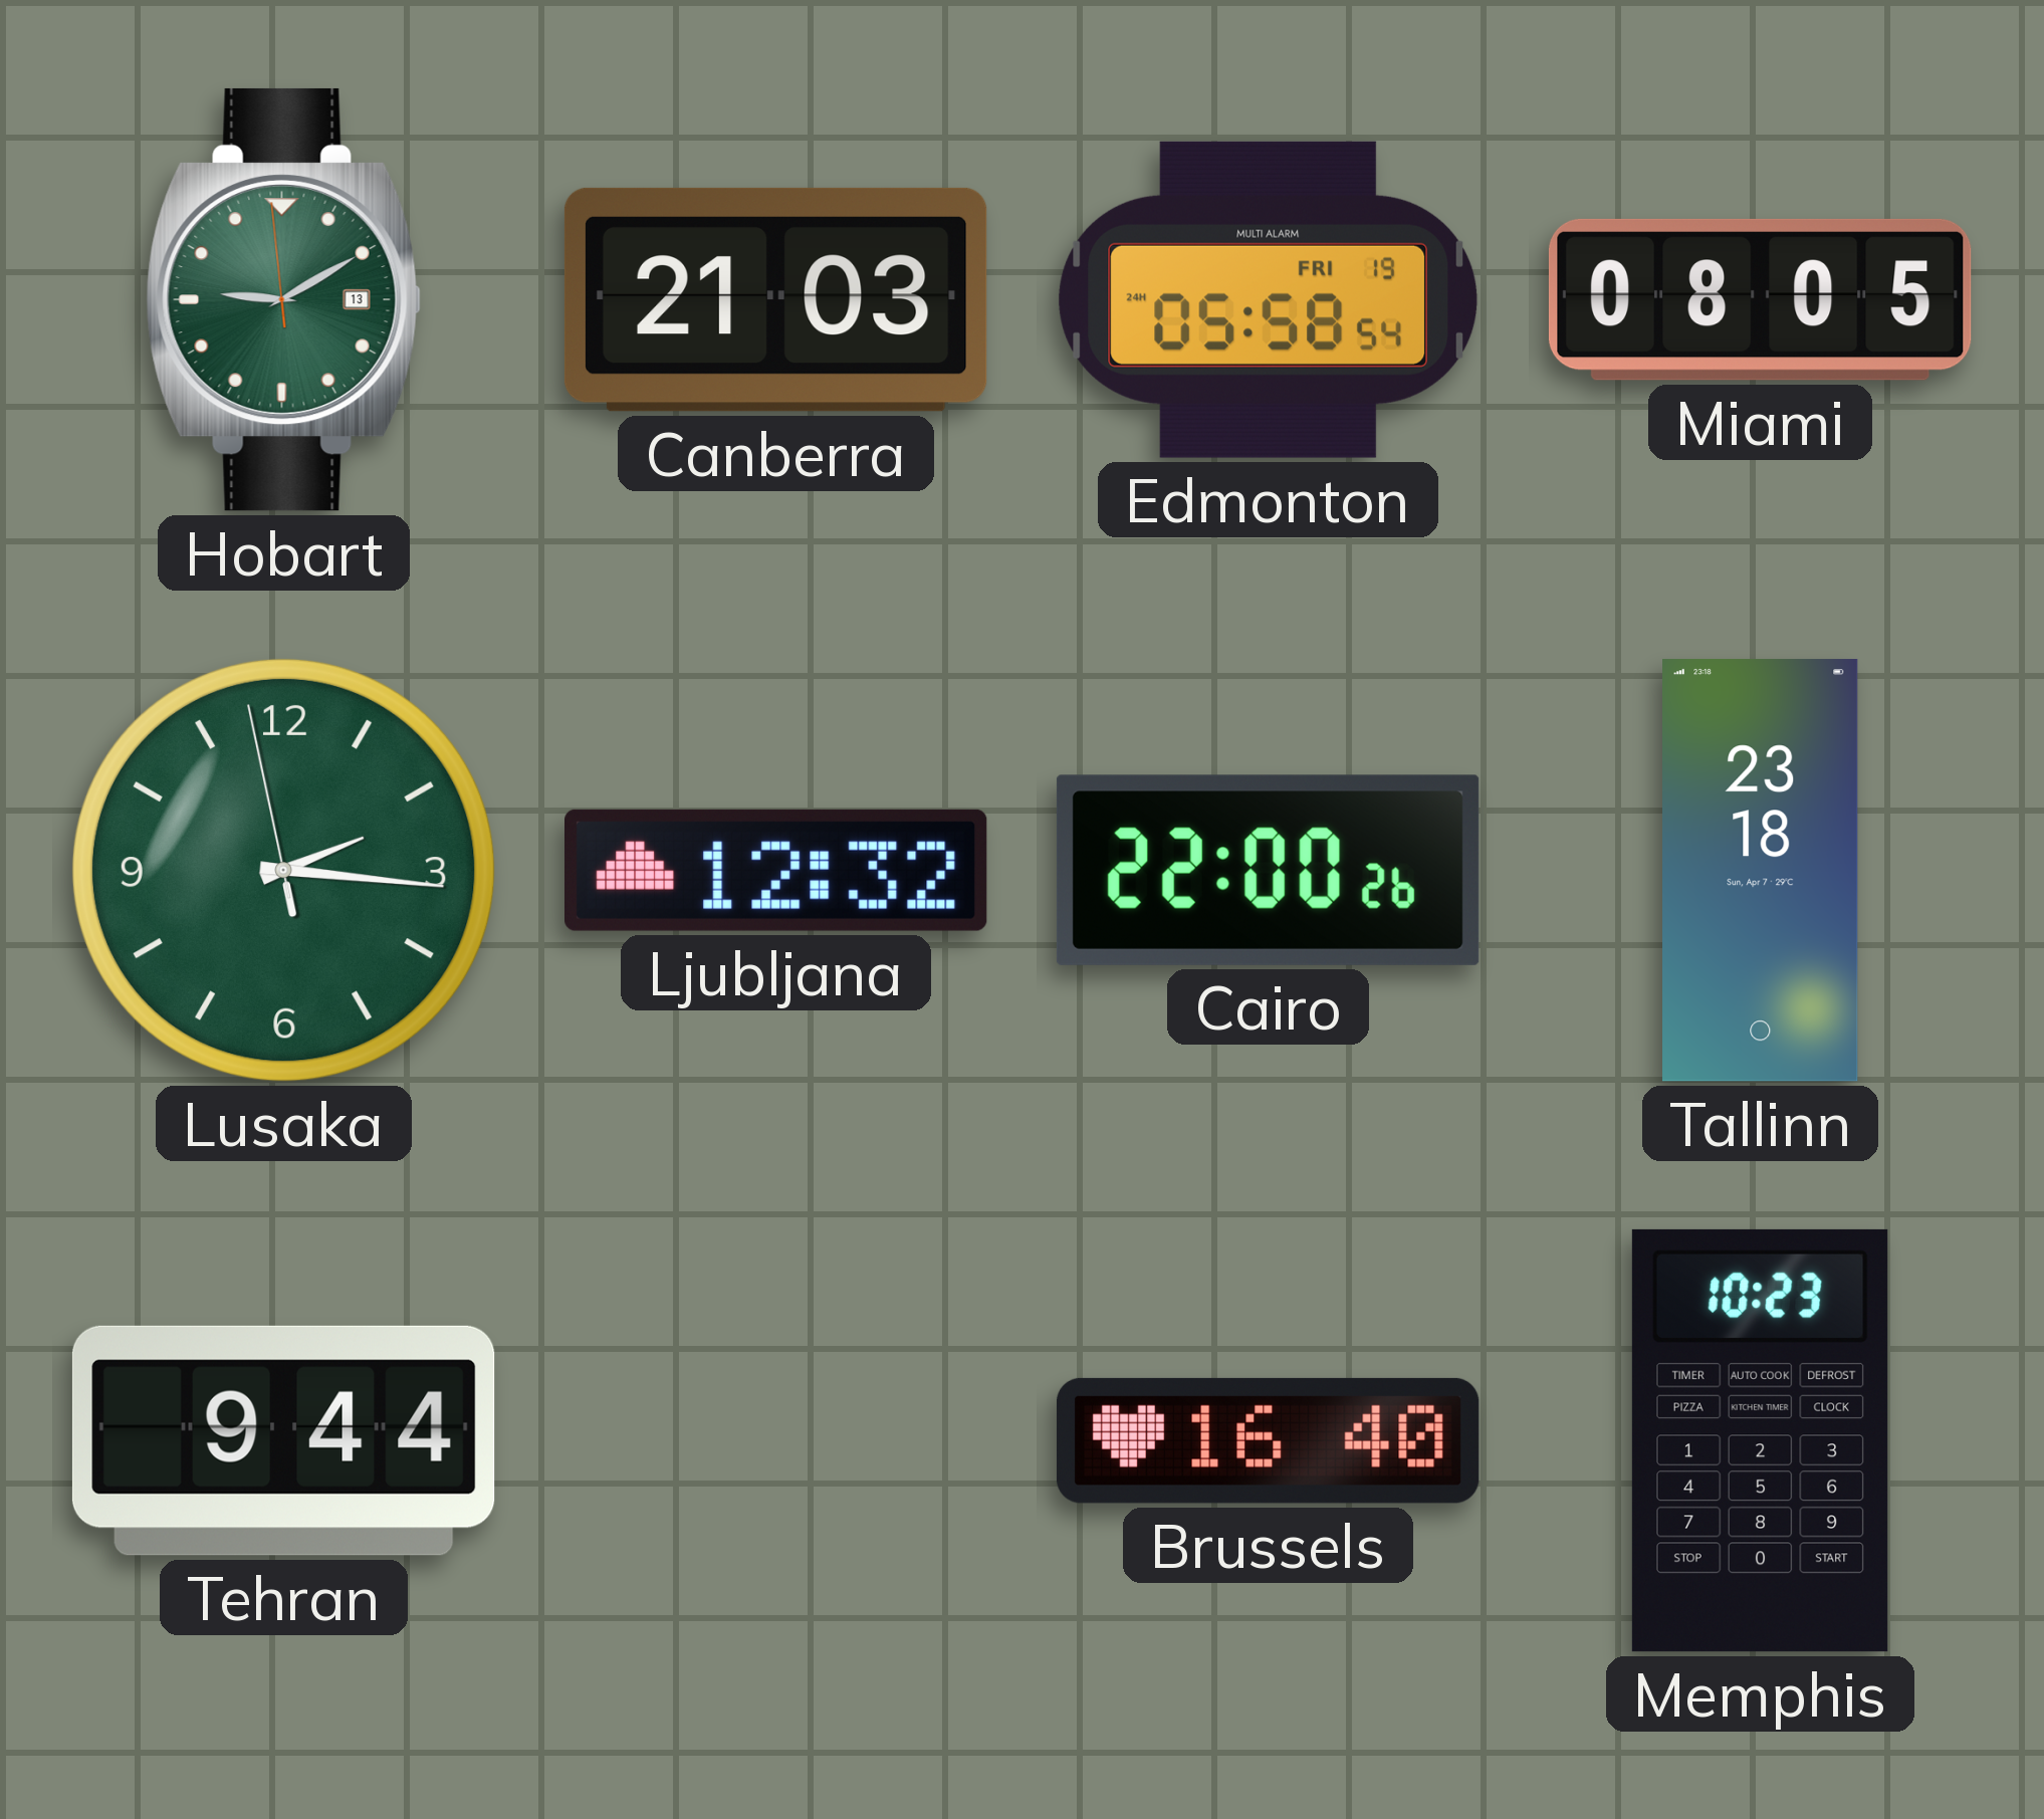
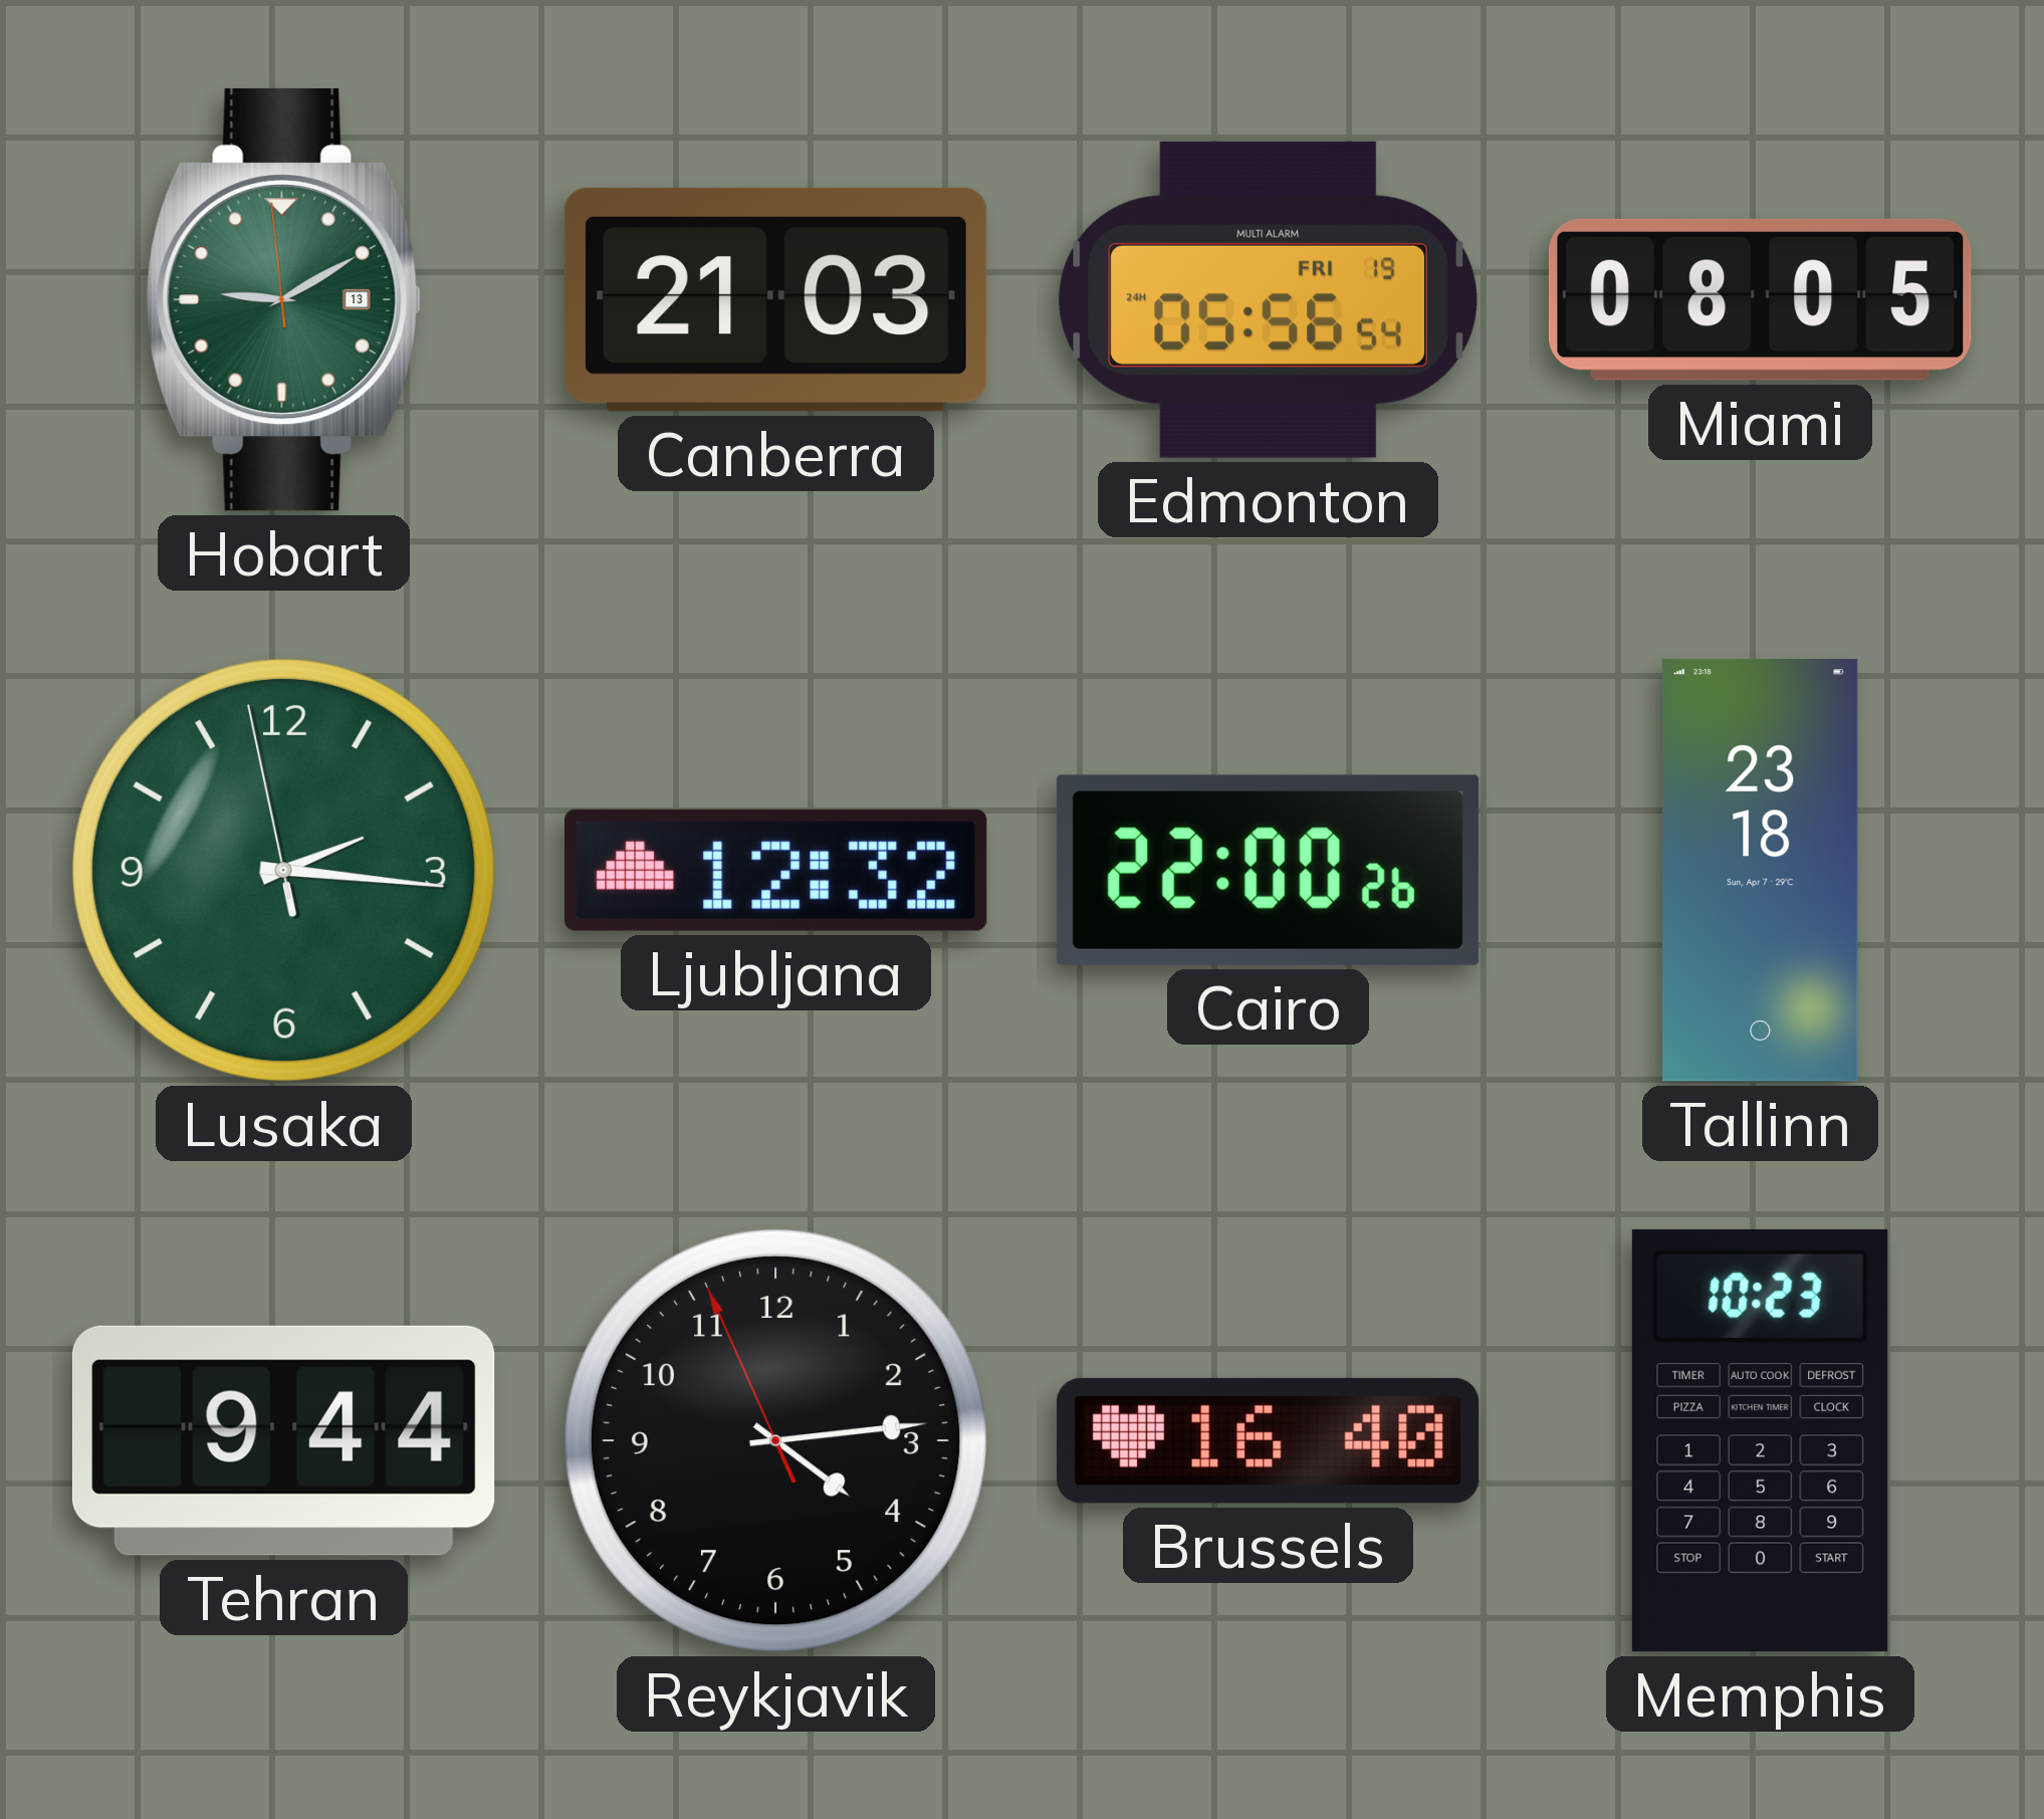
Edmonton: 05:58 -> 05:56 (1269, 299)
Reykjavik: none -> 4:13 (775, 1440)
